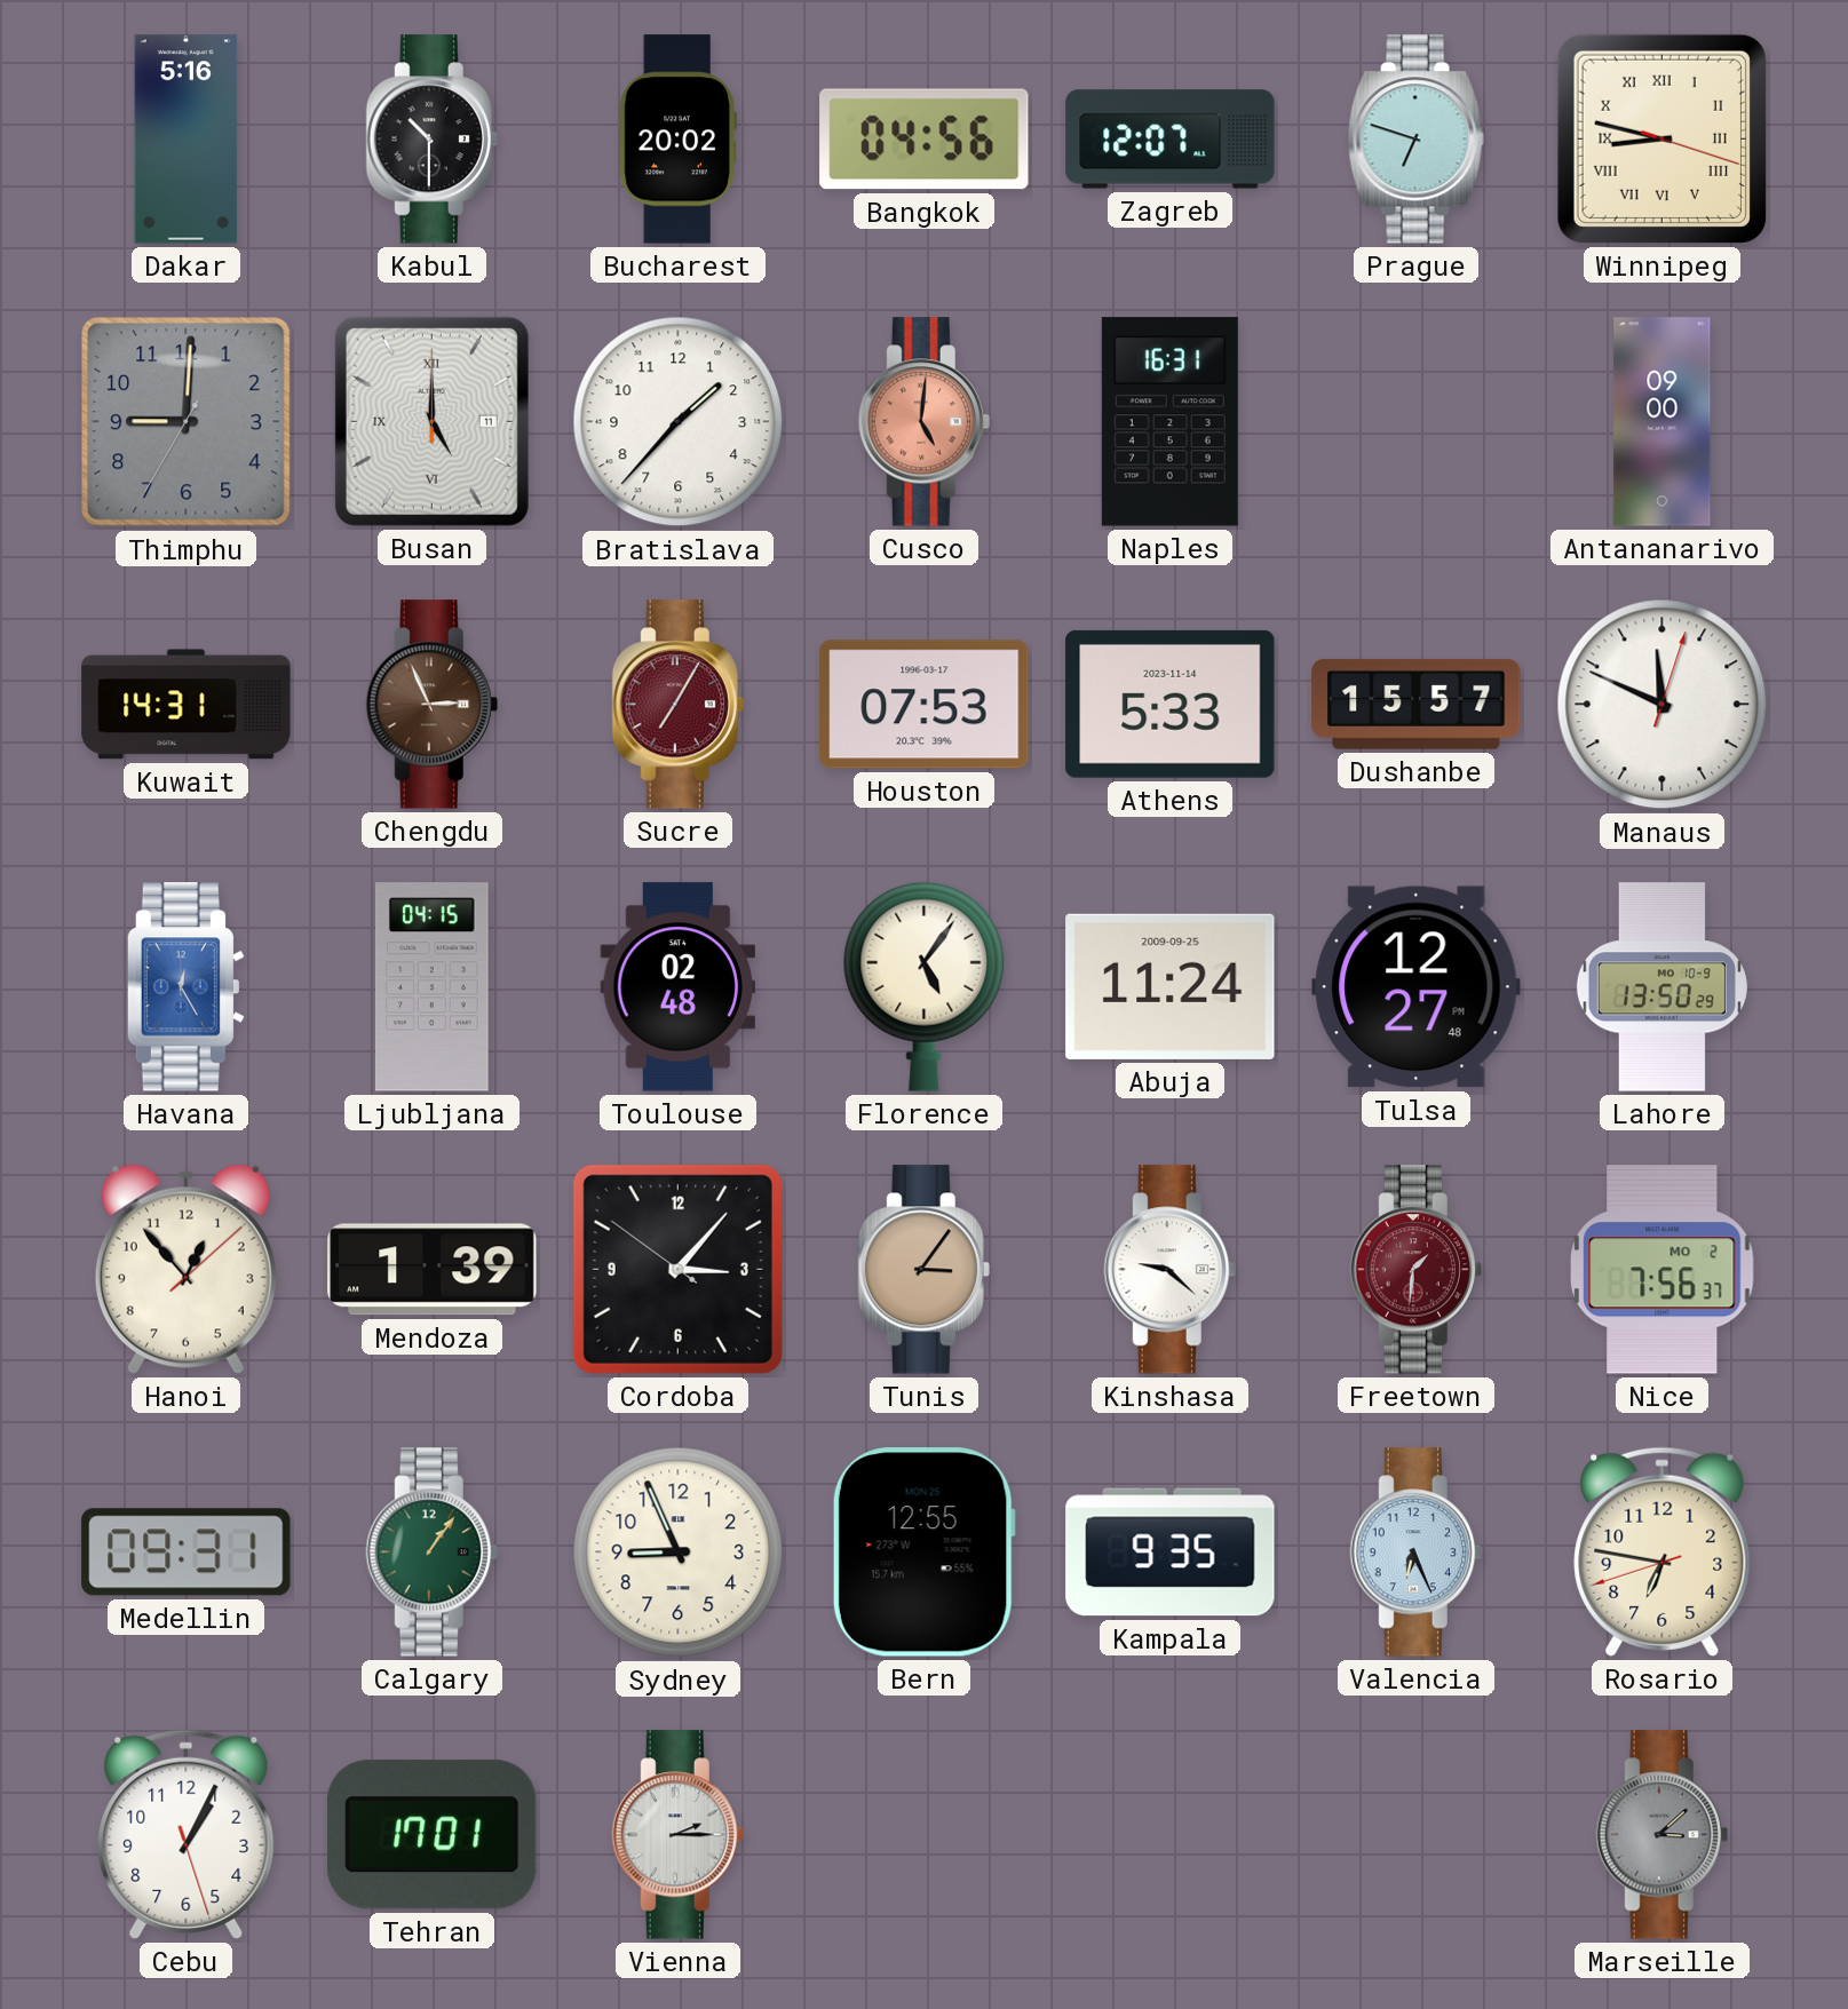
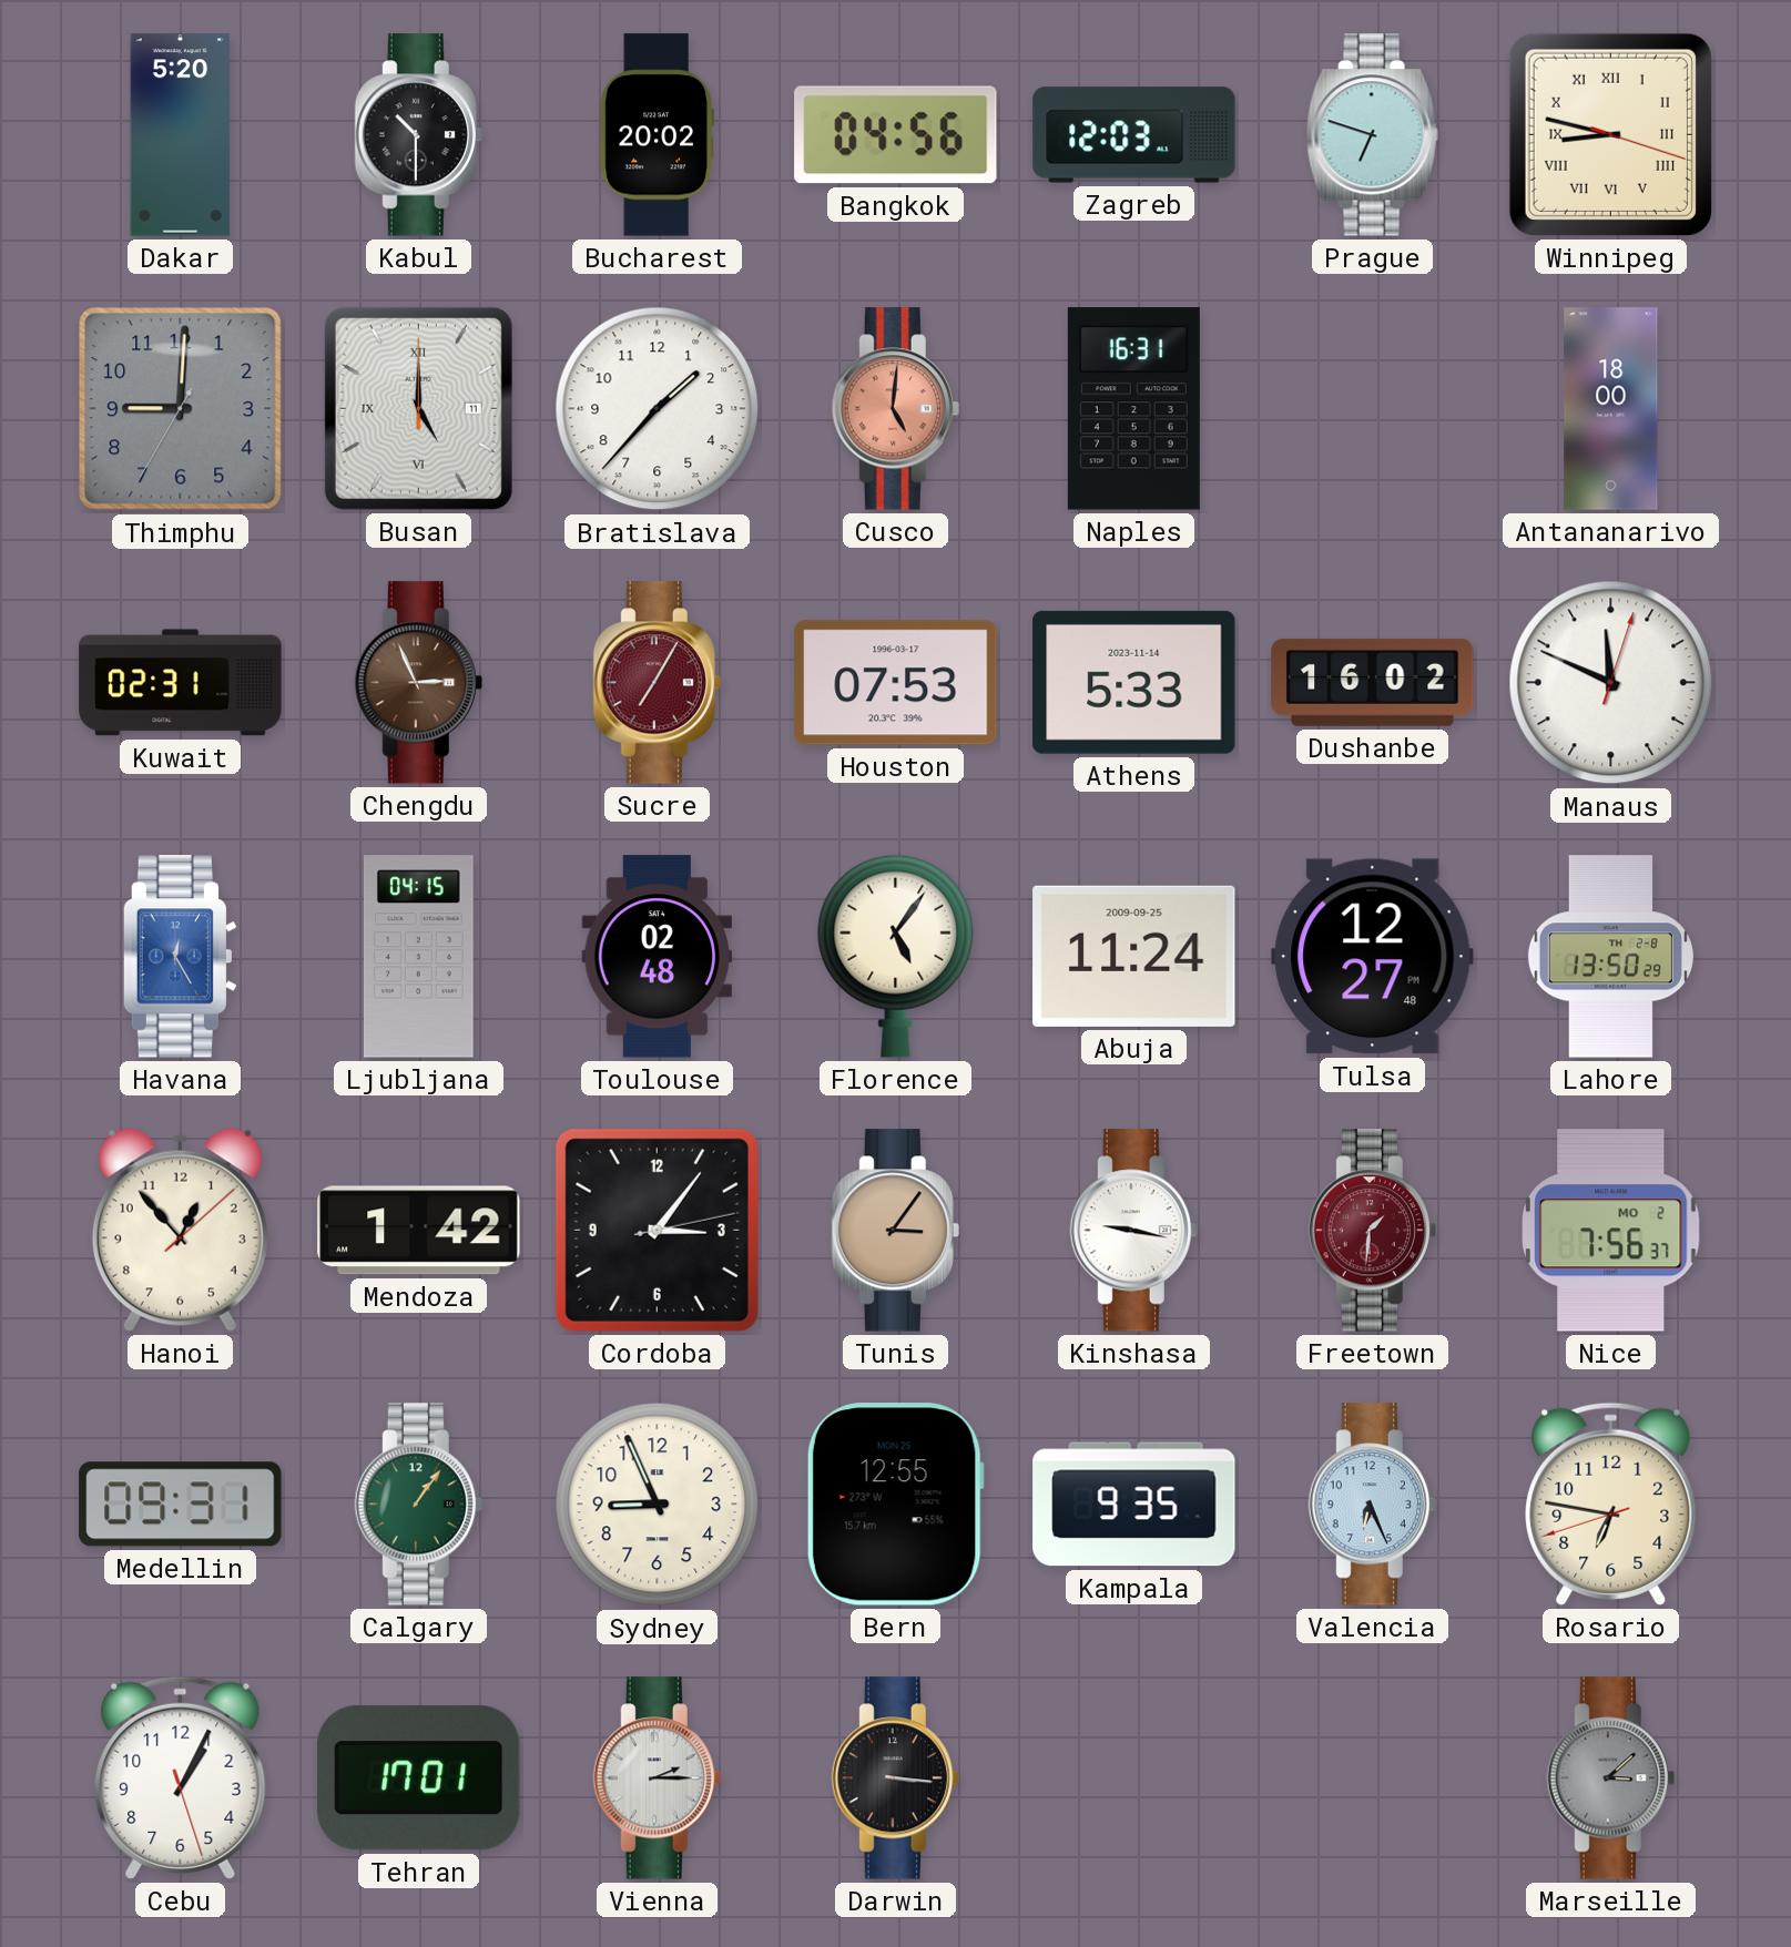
Dakar: 5:16 -> 5:20 (181, 135)
Zagreb: 12:07 -> 12:03 (1134, 135)
Antananarivo: 09:00 -> 18:00 (1611, 409)
Kuwait: 14:31 -> 02:31 (181, 683)
Dushanbe: 15:57 -> 16:02 (1373, 682)
Lahore date: MO 10-9 -> TH 2-8 (1610, 957)
Mendoza: 1:39 -> 1:42 (419, 1231)
Cordoba: 3:06:51 -> 3:06:13 (657, 1230)
Kinshasa: 9:22 -> 9:17 (1133, 1231)
Darwin: none -> 3:16 (895, 1778)
